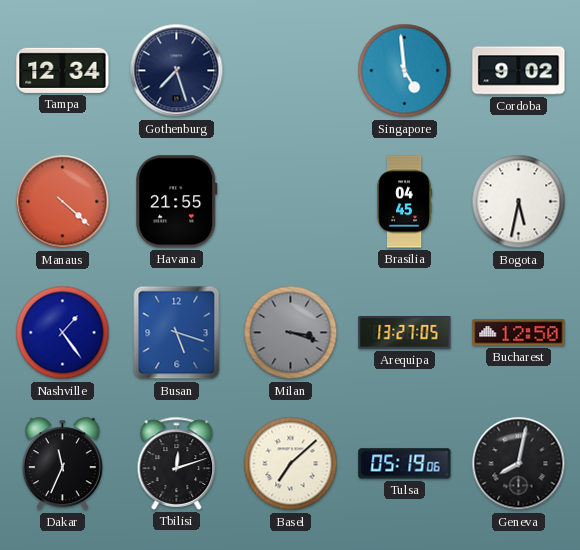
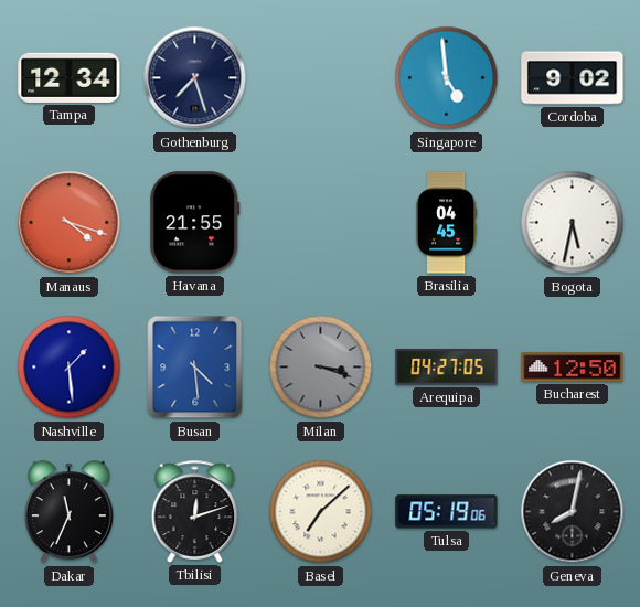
Manaus: 4:22 -> 4:18 (70, 223)
Nashville: 1:24 -> 1:29 (70, 368)
Busan: 5:18 -> 4:29 (195, 368)
Arequipa: 13:27 -> 04:27 (447, 368)
